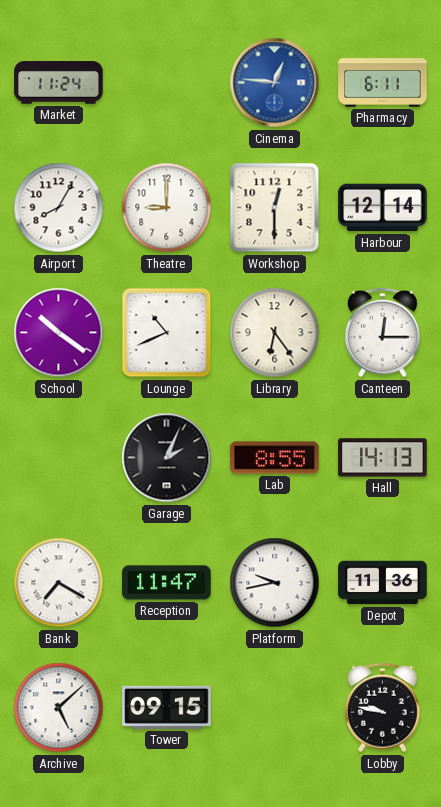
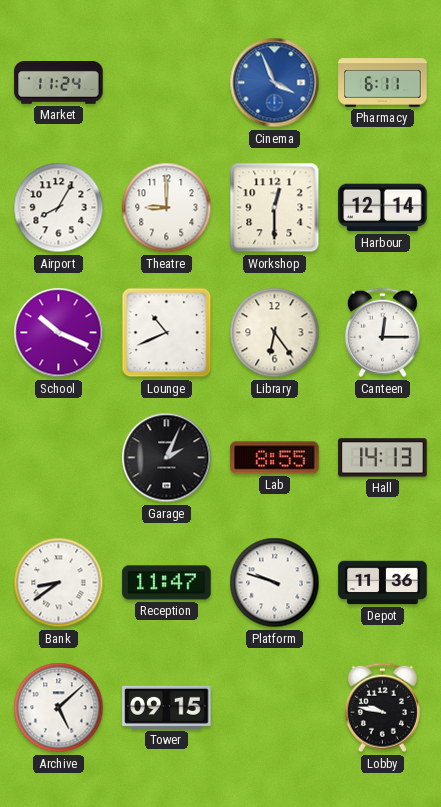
Cinema: 12:46 -> 3:56 (275, 83)
School: 10:21 -> 10:19 (59, 333)
Bank: 7:20 -> 8:39 (59, 583)
Platform: 9:43 -> 9:48 (275, 583)
